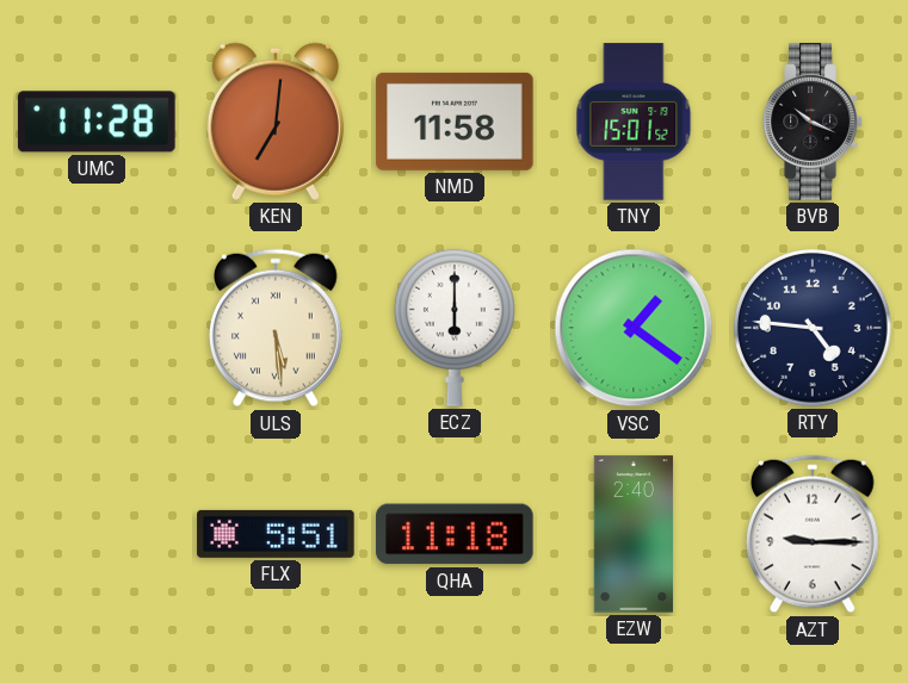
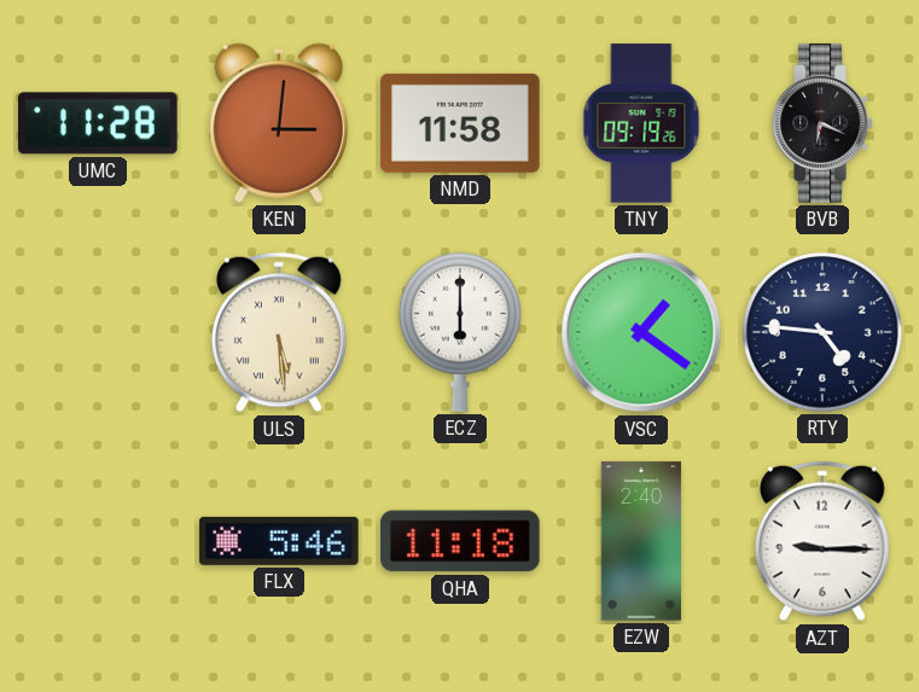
KEN: 7:01 -> 3:01 (279, 123)
TNY: 15:01 -> 09:19 (641, 123)
BVB: 10:19 -> 6:19 (822, 123)
FLX: 5:51 -> 5:46 (279, 541)
